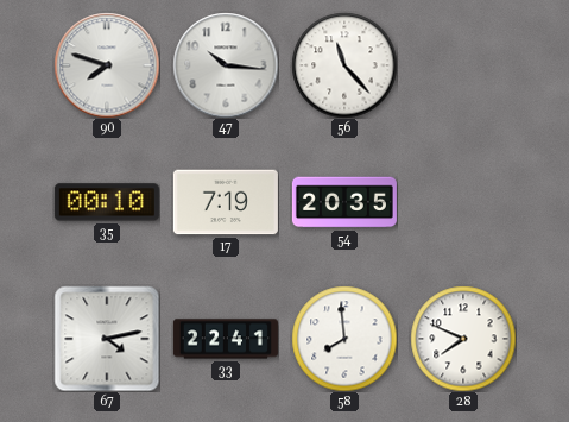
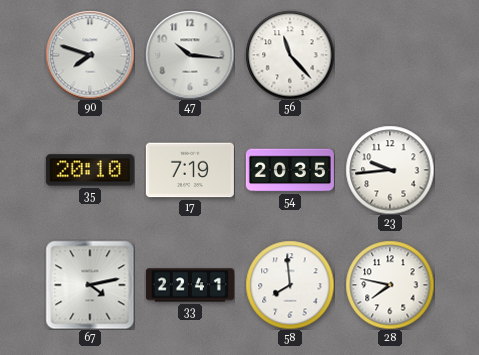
35: 00:10 -> 20:10 (90, 170)
23: none -> 9:44 (390, 170)
28: 7:49 -> 7:47 (390, 285)
